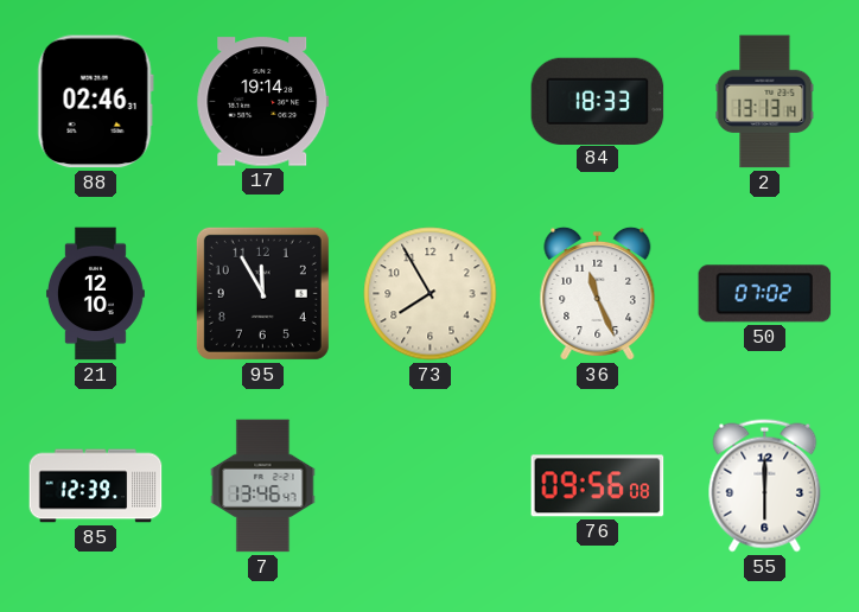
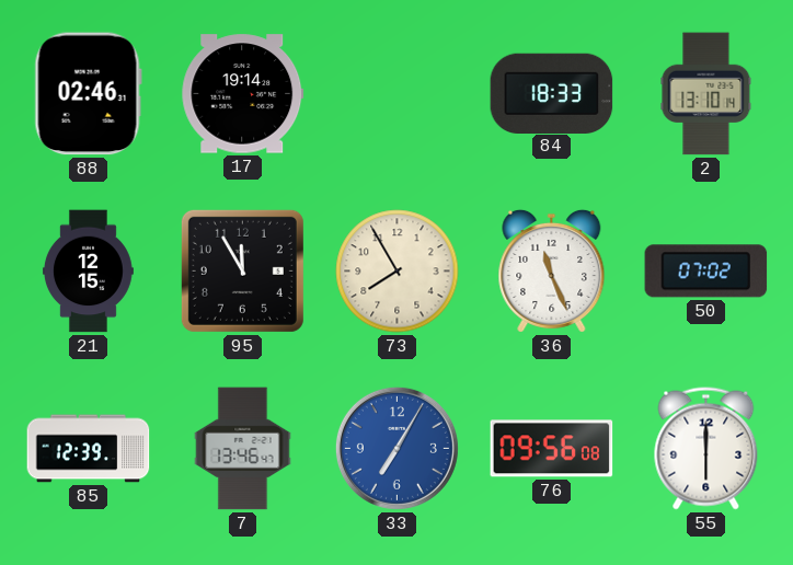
2: 13:13 -> 13:10 (706, 94)
21: 12:10 -> 12:15 (88, 272)
33: none -> 7:05 (396, 448)
